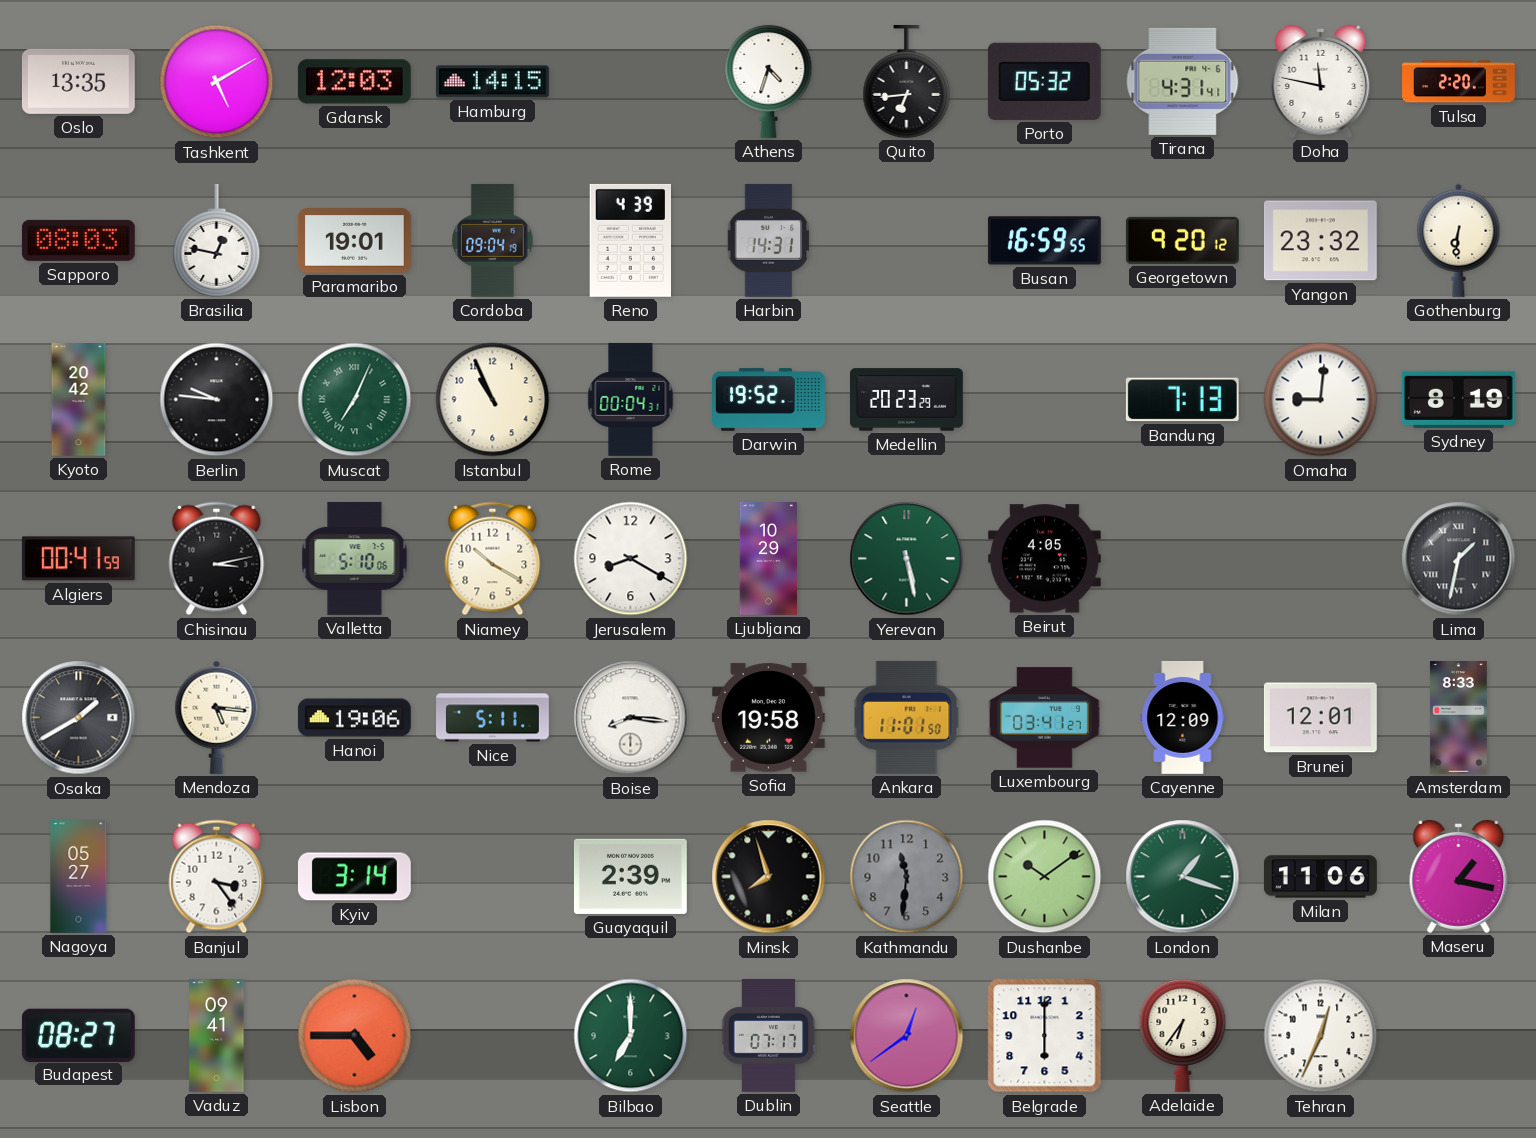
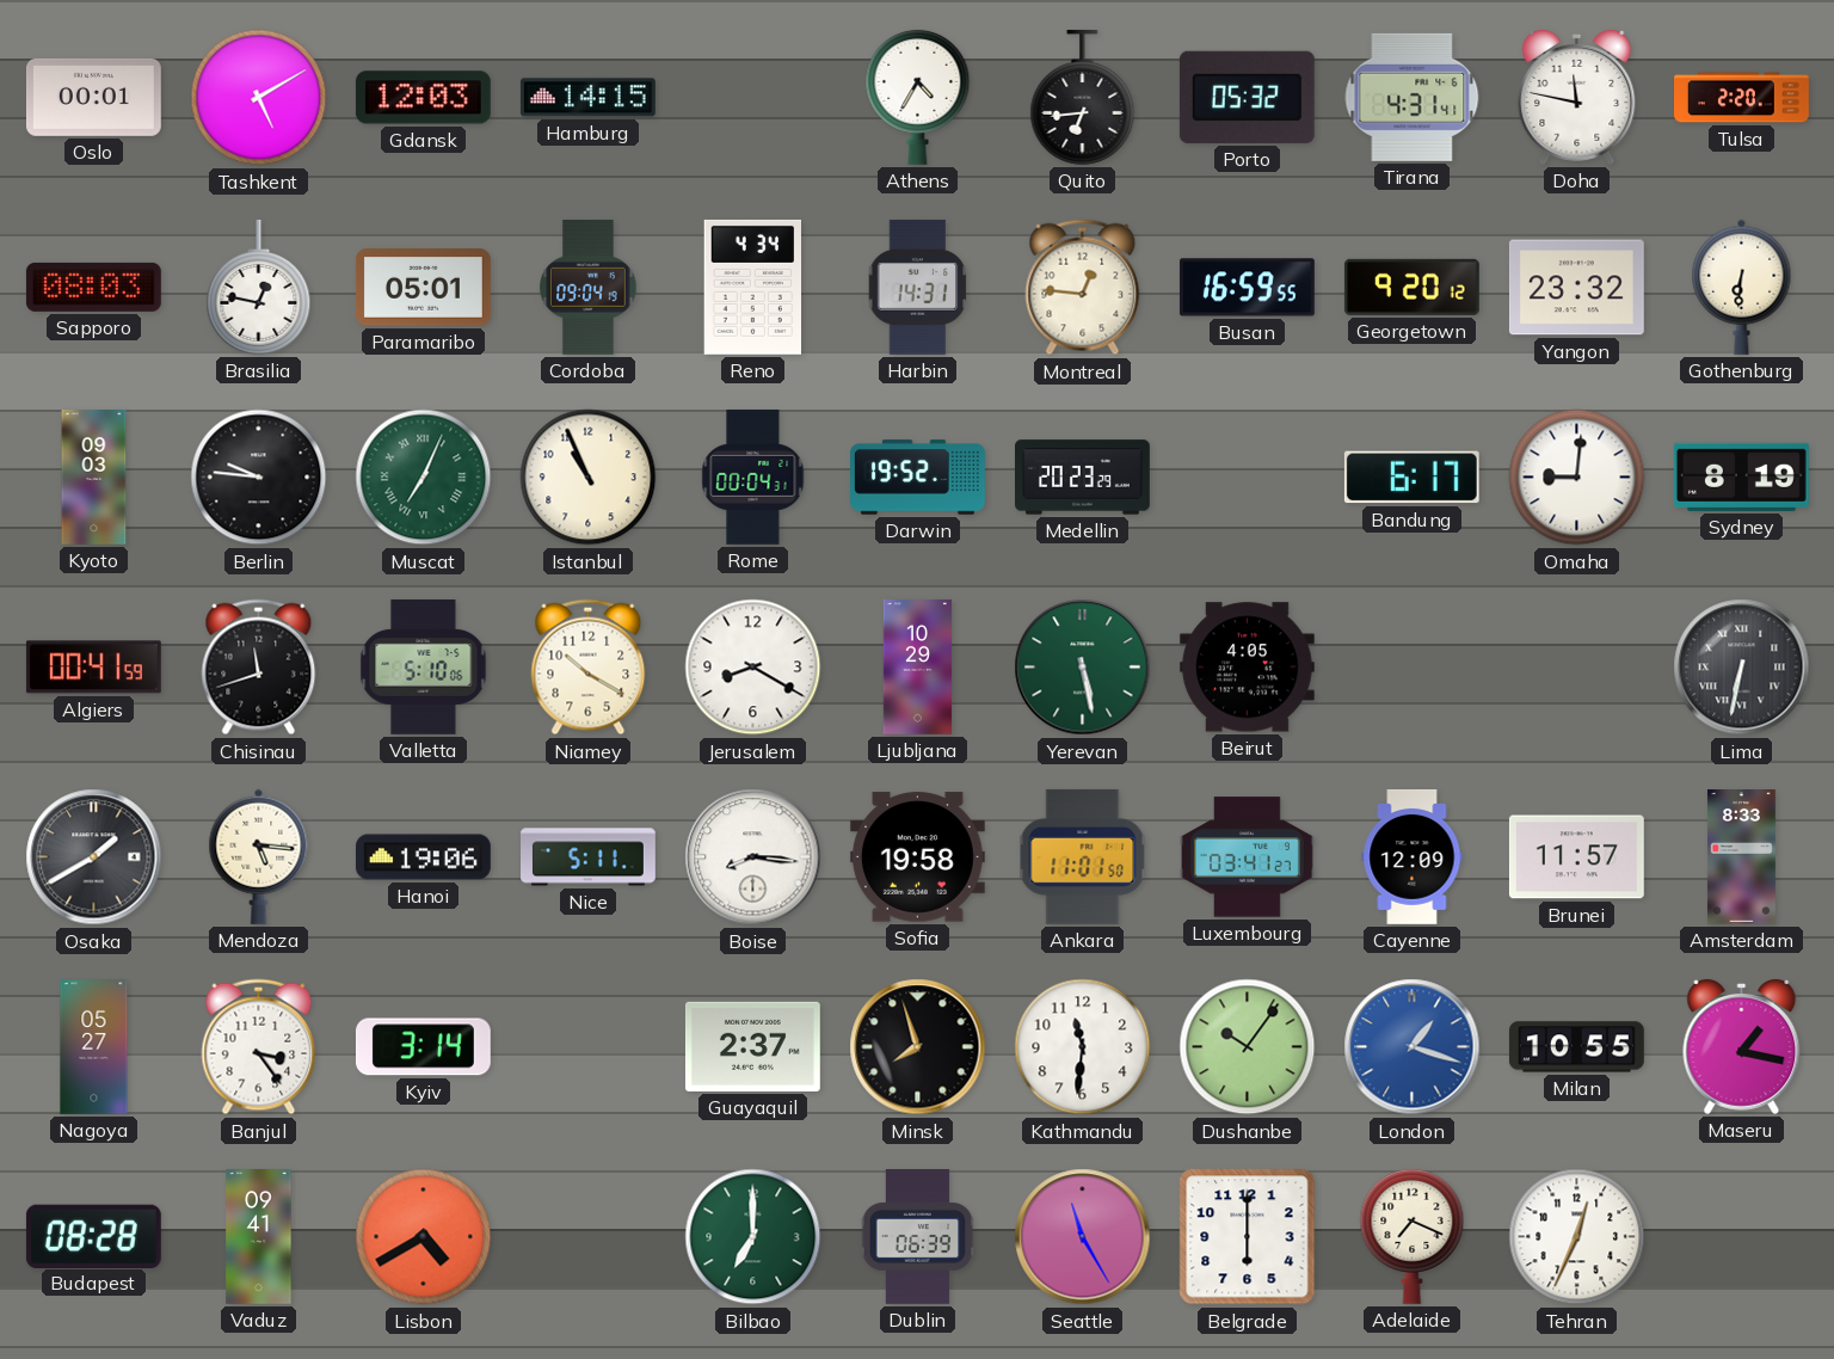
Oslo: 13:35 -> 00:01 (93, 97)
Athens: 4:33 -> 4:35 (918, 97)
Paramaribo: 19:01 -> 05:01 (423, 288)
Reno: 4:39 -> 4:34 (752, 287)
Montreal: none -> 12:46 (1083, 288)
Kyoto: 20:42 -> 09:03 (94, 478)
Bandung: 7:13 -> 6:17 (1411, 478)
Chisinau: 3:13 -> 11:42 (259, 668)
Lima: 1:32 -> 6:32 (1742, 668)
Brunei: 12:01 -> 11:57 (1576, 857)
Guayaquil: 2:39 -> 2:37 (752, 1046)
Kathmandu dial: grey -> white (1083, 1047)
Dushanbe: 10:09 -> 10:06 (1248, 1047)
London dial: green -> blue (1413, 1047)
Milan: 11:06 -> 10:55 (1576, 1047)
Budapest: 08:27 -> 08:28 (93, 1236)
Lisbon: 4:45 -> 4:40 (424, 1237)
Dublin: 07:17 -> 06:39 (918, 1237)
Seattle: 12:39 -> 11:25 (1083, 1237)
Adelaide: 6:36 -> 7:19 (1413, 1236)
